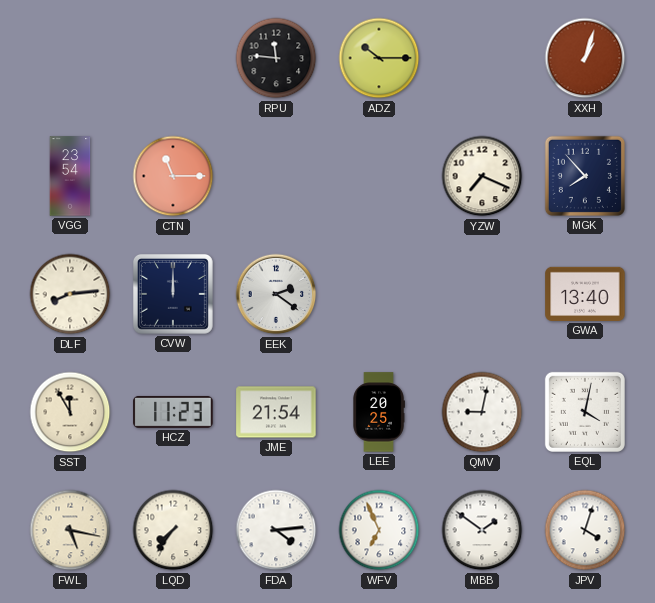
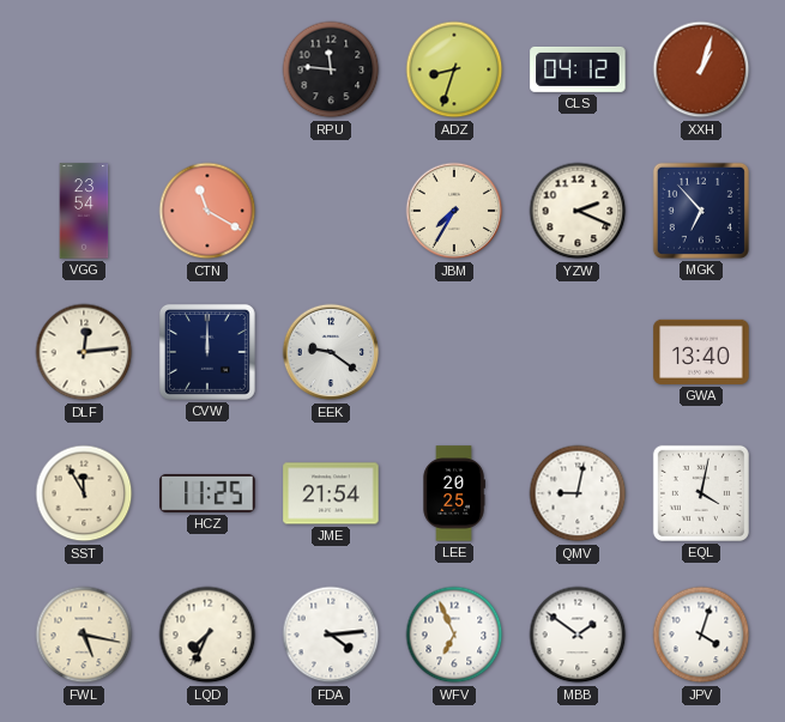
ADZ: 10:15 -> 8:33 (454, 69)
CLS: none -> 04:12 (578, 69)
CTN: 11:15 -> 11:20 (207, 211)
JBM: none -> 7:35 (454, 211)
YZW: 7:19 -> 2:19 (578, 211)
MGK: 7:53 -> 6:53 (701, 211)
DLF: 8:14 -> 12:14 (84, 352)
EEK: 2:21 -> 9:21 (331, 352)
HCZ: 11:23 -> 11:25 (207, 493)
LQD: 7:36 -> 7:34 (207, 635)
